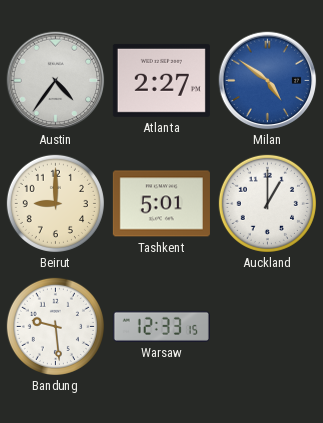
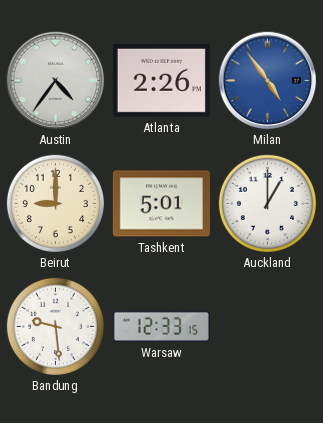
Atlanta: 2:27 -> 2:26 (161, 80)
Milan: 4:51 -> 4:54 (268, 81)
